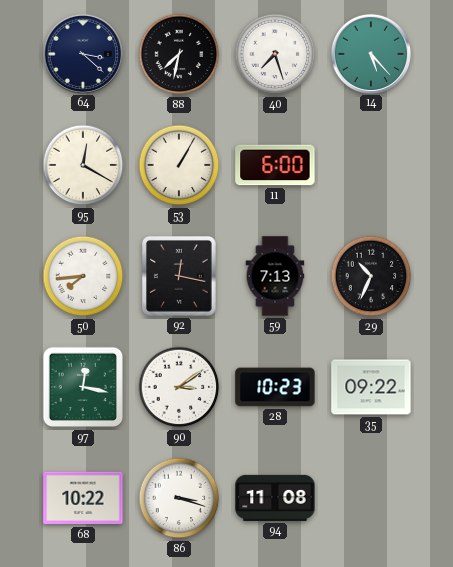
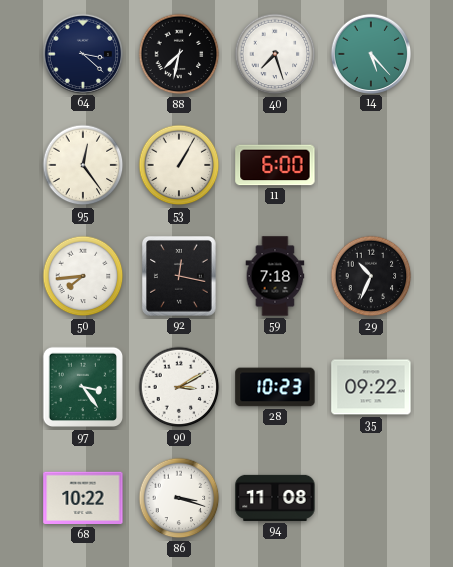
95: 12:20 -> 12:24 (83, 165)
59: 7:13 -> 7:18 (275, 276)
97: 12:17 -> 3:24 (83, 387)
90: 3:09 -> 3:10 (179, 387)
